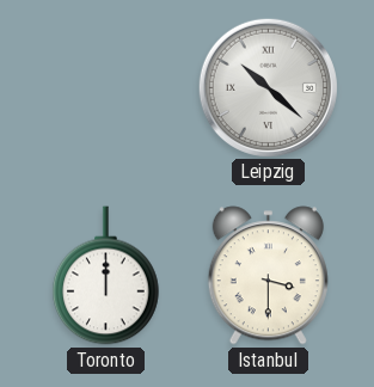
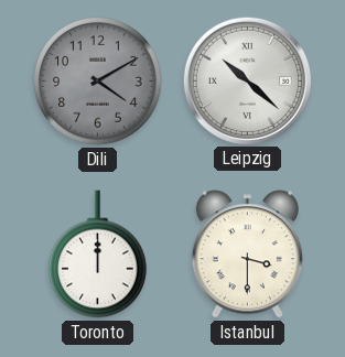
Dili: none -> 4:10 (98, 82)
